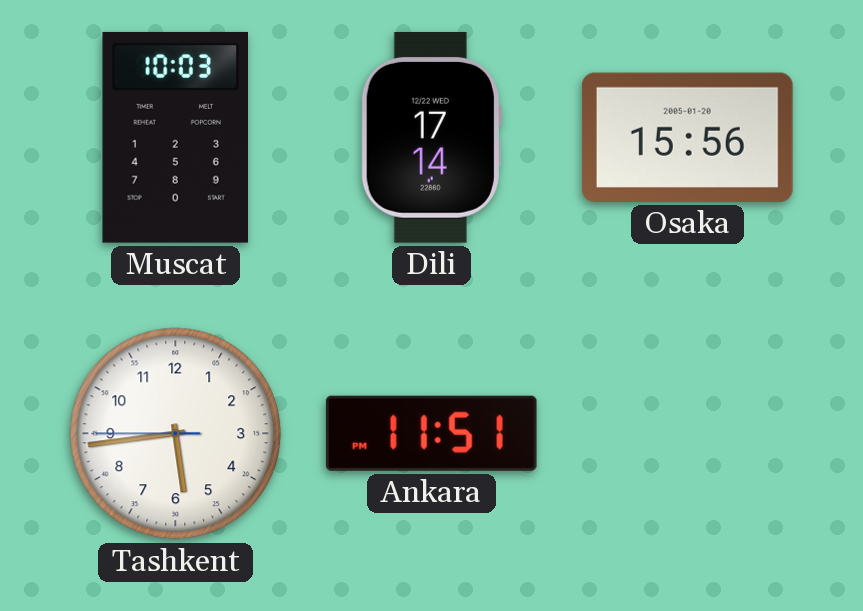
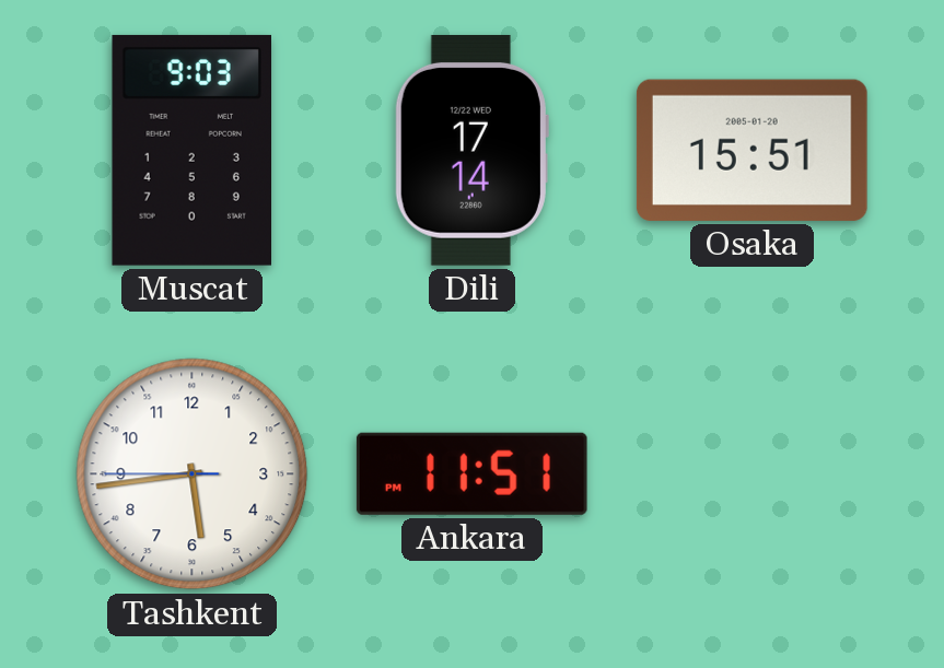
Muscat: 10:03 -> 9:03 (191, 150)
Osaka: 15:56 -> 15:51 (751, 150)
